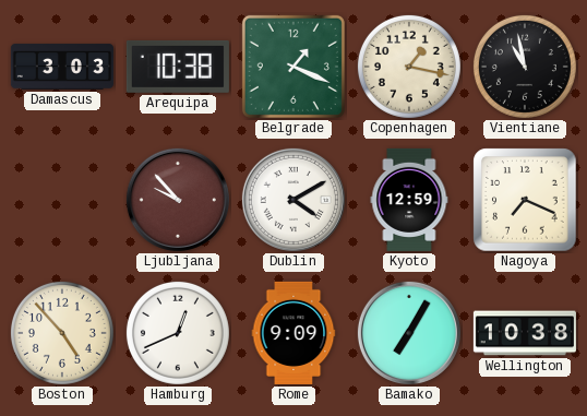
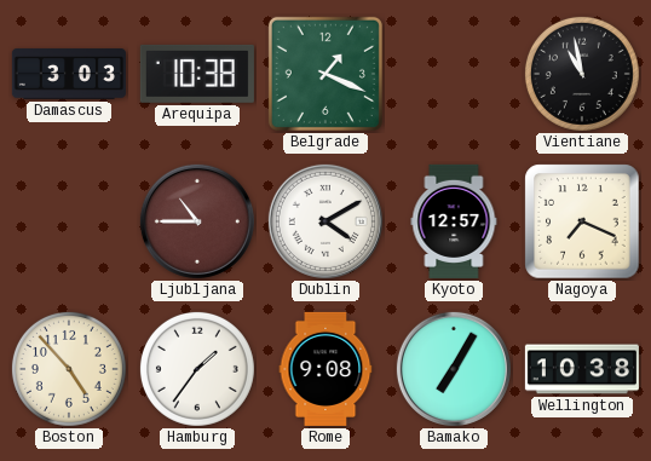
Copenhagen: 1:17 -> none (409, 67)
Ljubljana: 9:53 -> 10:45 (197, 221)
Kyoto: 12:59 -> 12:57 (454, 221)
Hamburg: 12:41 -> 1:36 (197, 369)
Rome: 9:09 -> 9:08 (325, 369)
